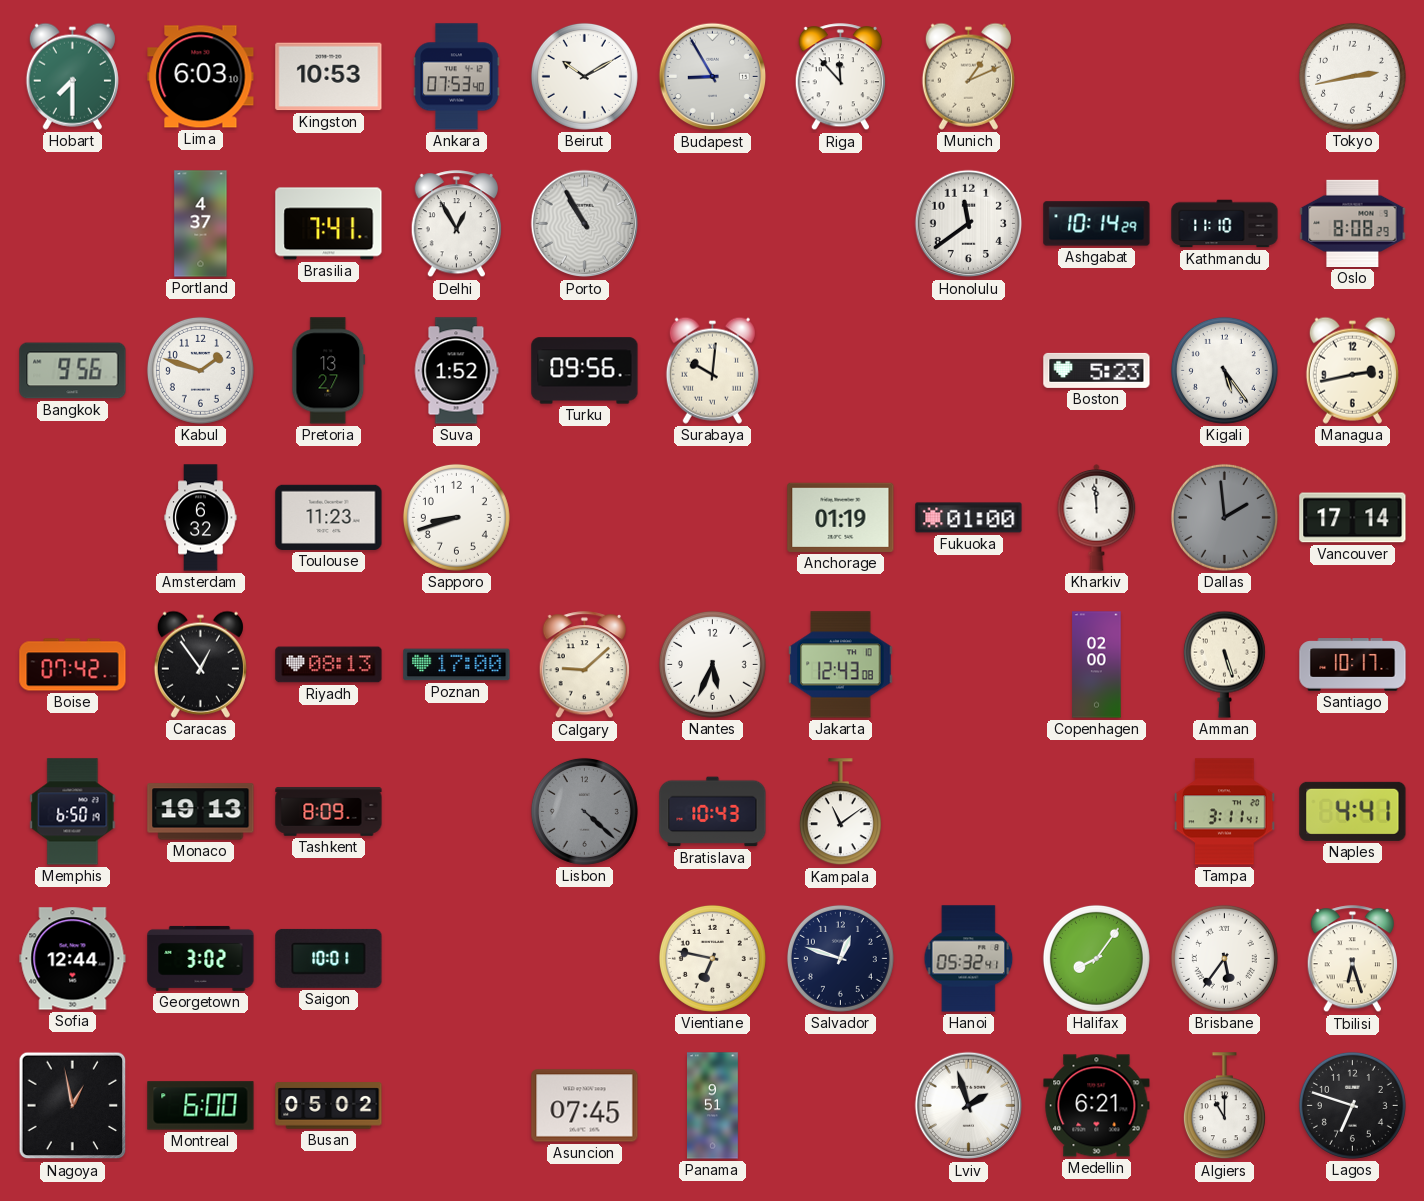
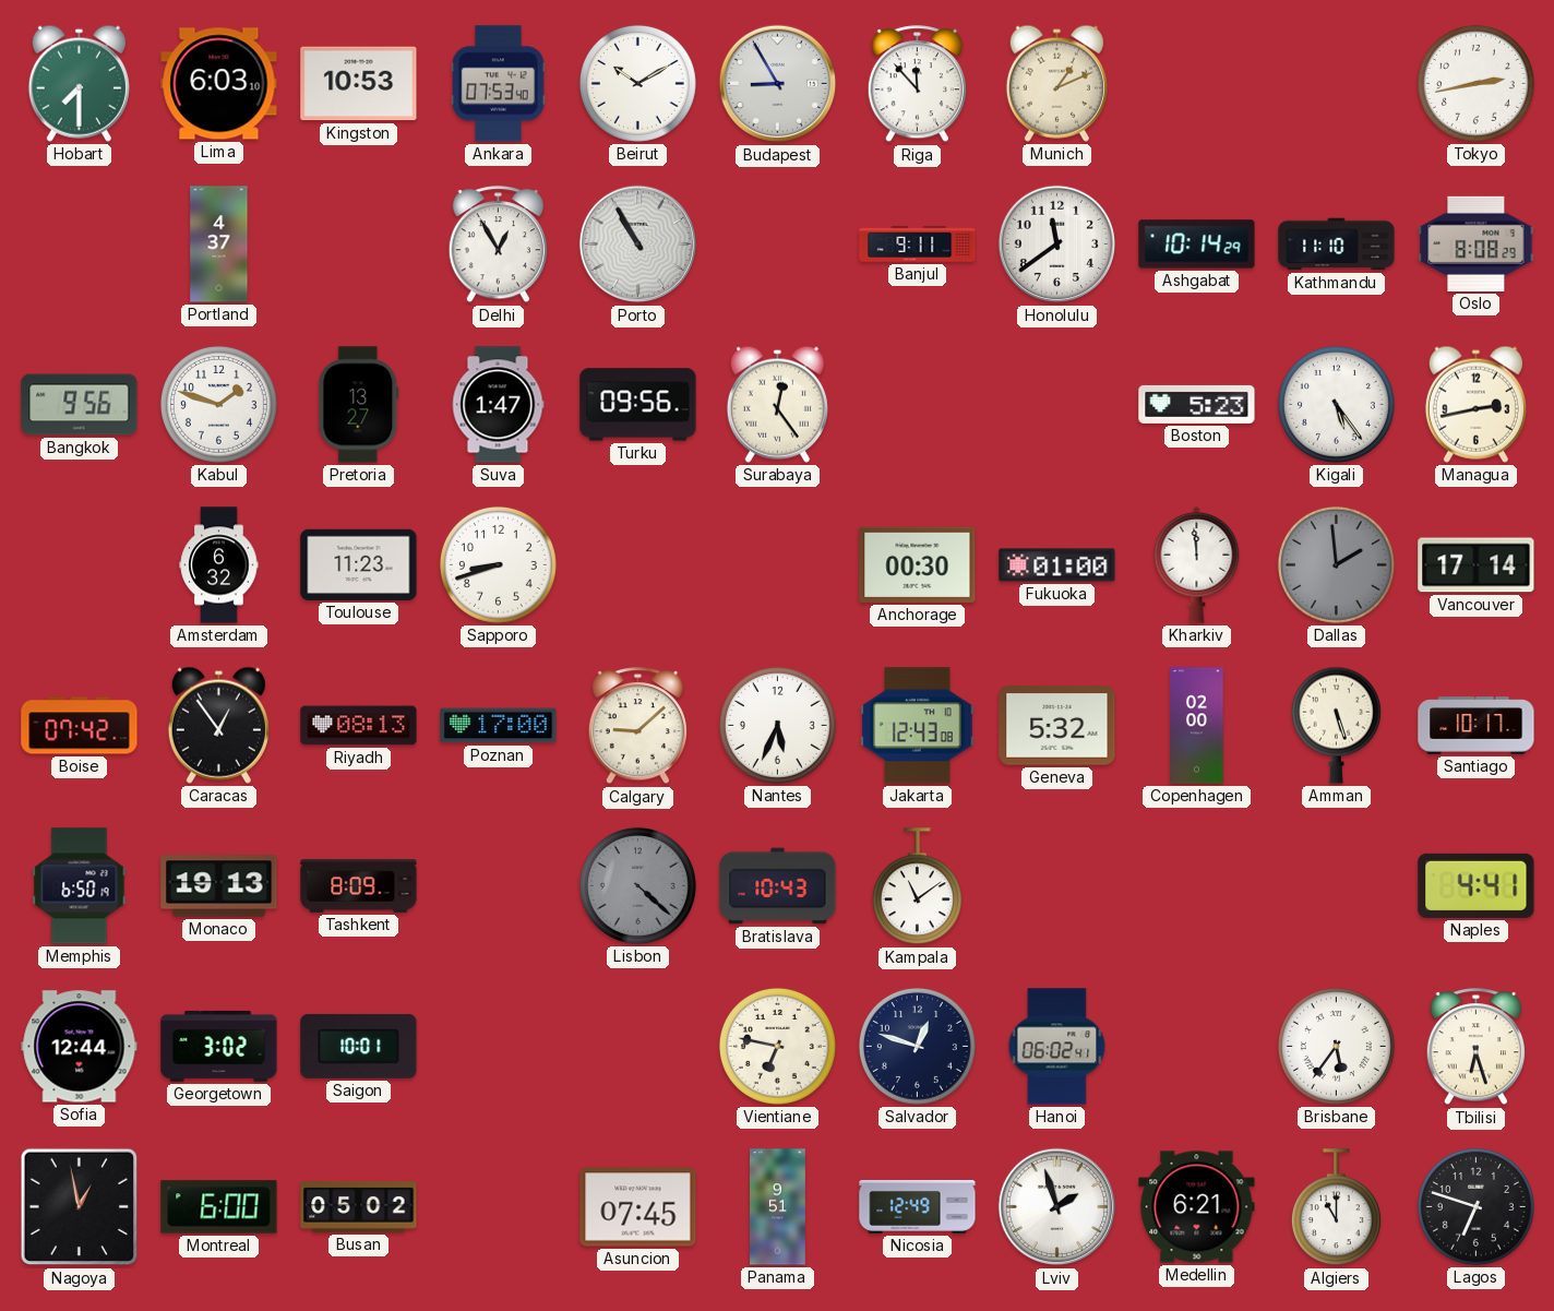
Brasilia: 7:41 -> none (329, 224)
Banjul: none -> 9:11 (918, 245)
Suva: 1:52 -> 1:47 (498, 405)
Surabaya: 10:01 -> 12:24 (777, 404)
Anchorage: 01:19 -> 00:30 (918, 564)
Geneva: none -> 5:32 (1057, 726)
Tampa: 3:11 -> none (1225, 812)
Hanoi: 05:32 -> 06:02 (1057, 1047)
Halifax: 8:06 -> none (1096, 958)
Nicosia: none -> 12:49 (918, 1207)
